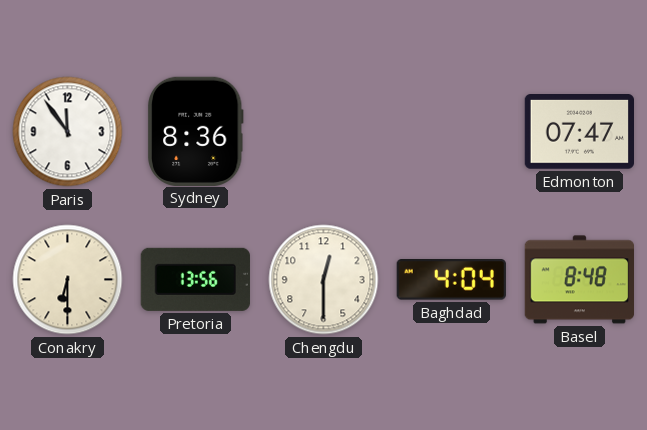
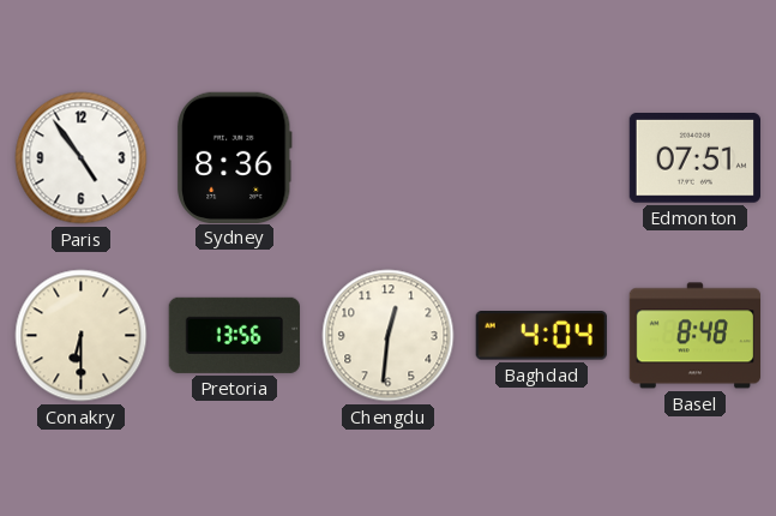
Paris: 11:54 -> 4:54 (82, 158)
Edmonton: 07:47 -> 07:51 (694, 158)
Chengdu: 12:30 -> 12:31 (389, 336)
